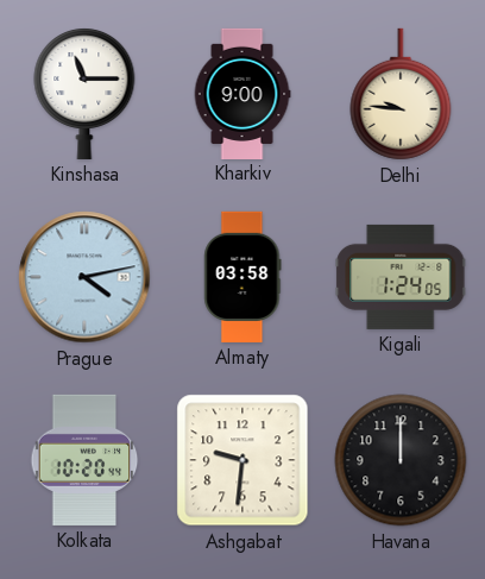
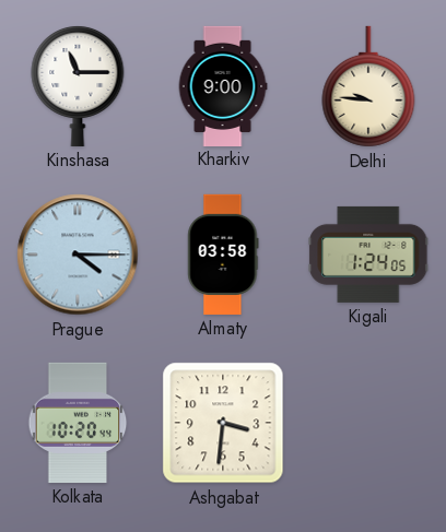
Prague: 4:13 -> 4:15 (78, 255)
Ashgabat: 9:31 -> 3:31 (223, 423)
Havana: 12:00 -> none (401, 460)
